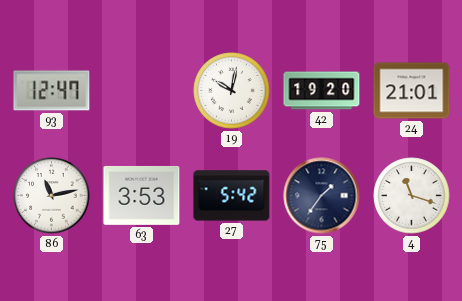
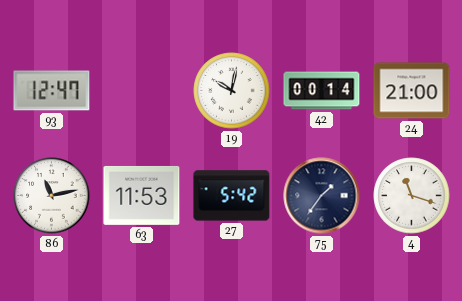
42: 19:20 -> 00:14 (322, 91)
24: 21:01 -> 21:00 (412, 91)
63: 3:53 -> 11:53 (142, 195)
